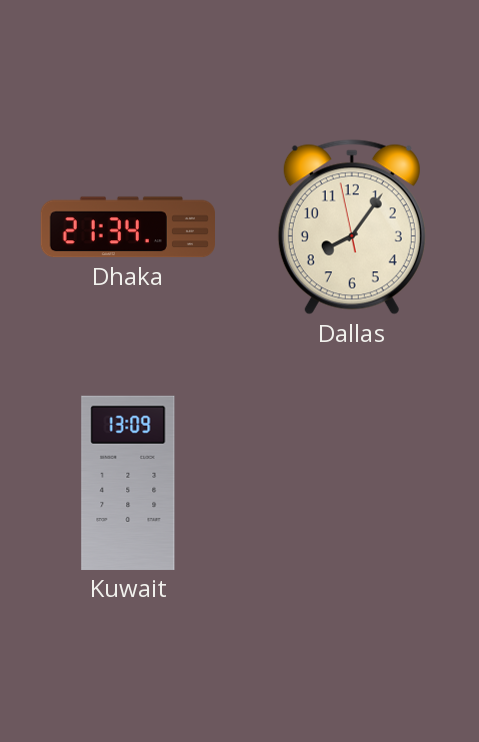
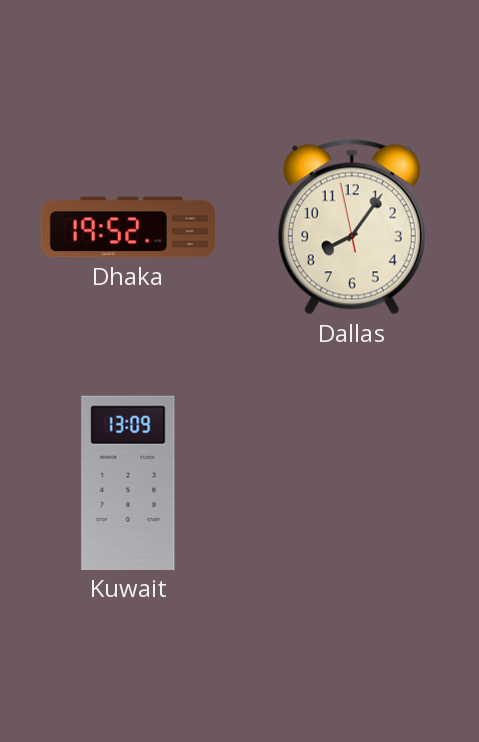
Dhaka: 21:34 -> 19:52 (127, 227)
